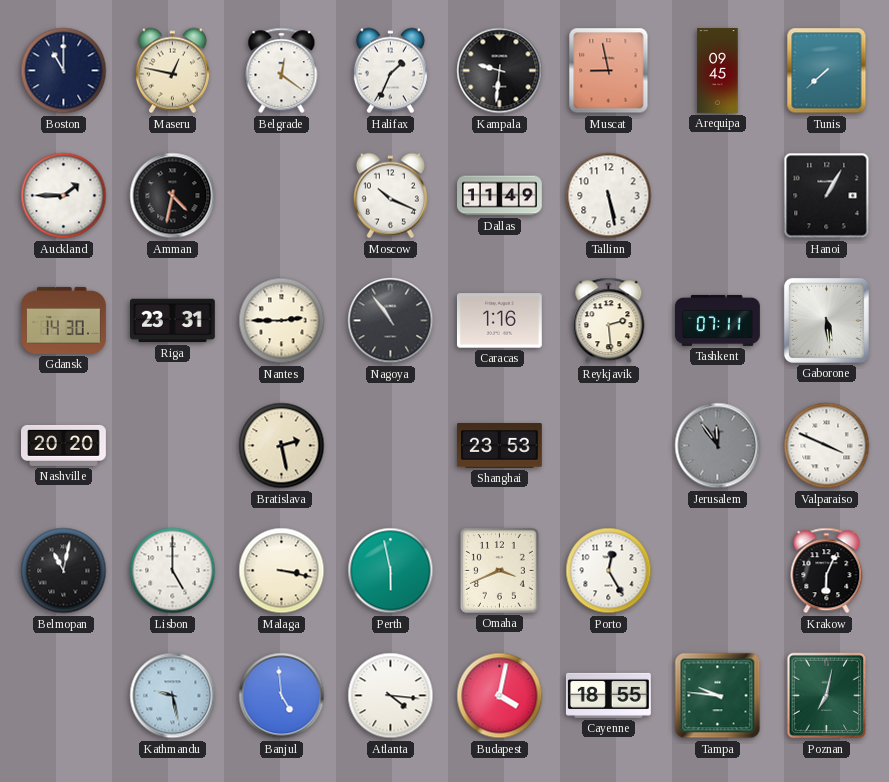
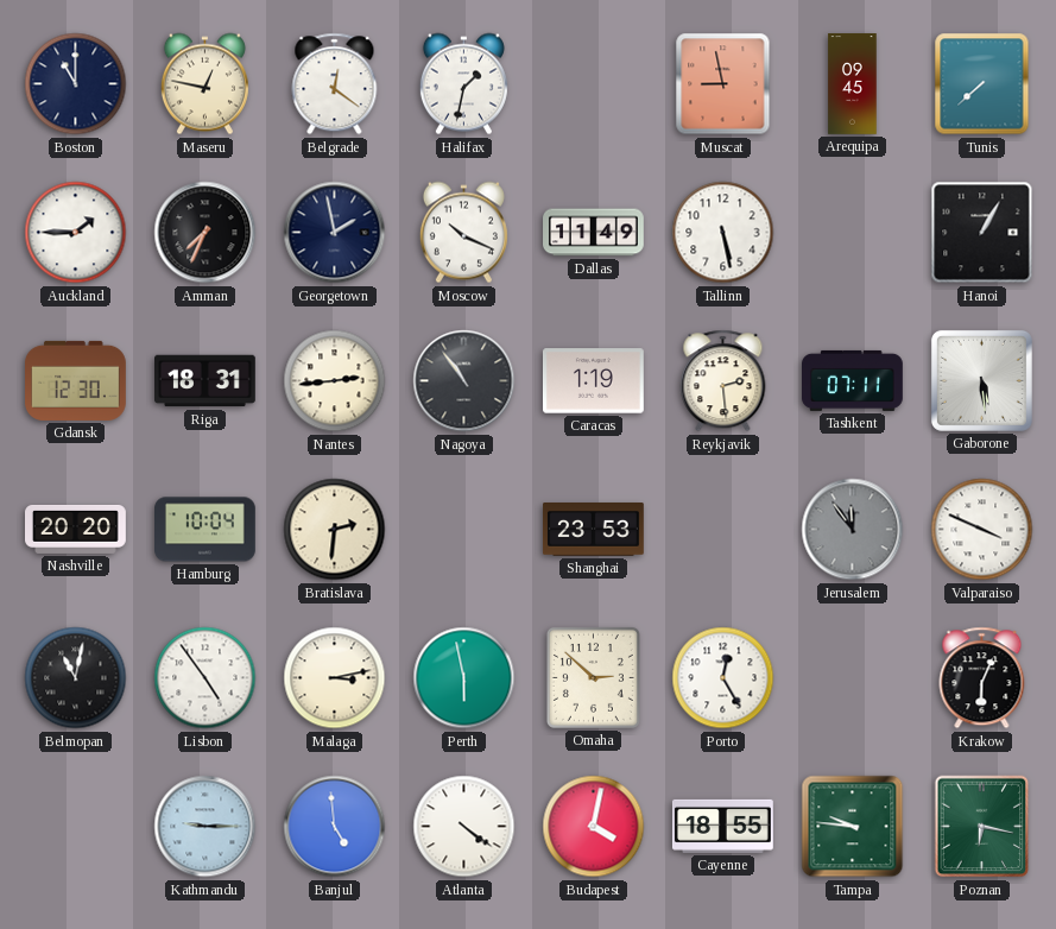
Halifax: 1:34 -> 1:32 (463, 84)
Kampala: 9:31 -> none (500, 71)
Amman: 4:32 -> 7:34 (205, 233)
Georgetown: none -> 1:58 (335, 233)
Gdansk: 14:30 -> 12:30 (76, 380)
Riga: 23:31 -> 18:31 (205, 381)
Nantes: 2:45 -> 2:44 (335, 381)
Caracas: 1:16 -> 1:19 (593, 381)
Hamburg: none -> 10:04 (205, 530)
Bratislava: 2:28 -> 2:31 (335, 530)
Lisbon: 5:00 -> 4:54 (205, 678)
Malaga: 3:17 -> 3:13 (335, 678)
Omaha: 3:41 -> 2:52 (593, 677)
Kathmandu: 9:28 -> 9:15 (205, 827)
Atlanta: 4:16 -> 4:21 (464, 827)
Poznan: 7:02 -> 6:17 (982, 827)
